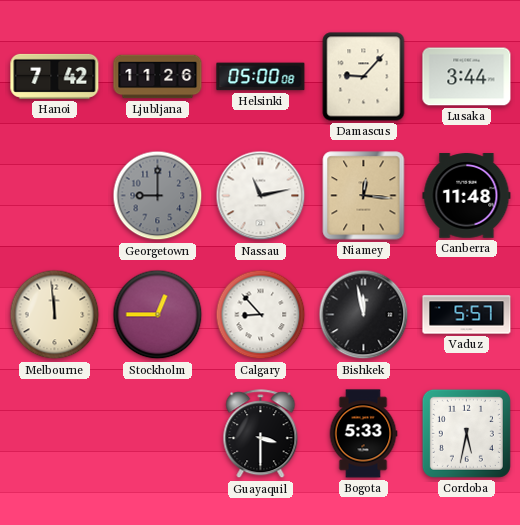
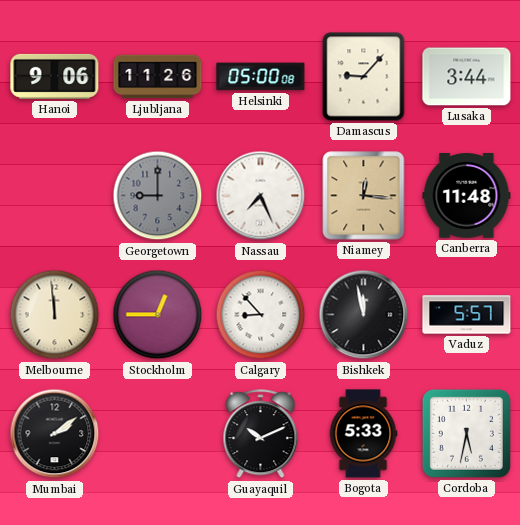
Hanoi: 7:42 -> 9:06 (55, 76)
Nassau: 11:13 -> 7:26 (261, 196)
Mumbai: none -> 2:09 (55, 434)
Guayaquil: 3:30 -> 10:11 (261, 434)
